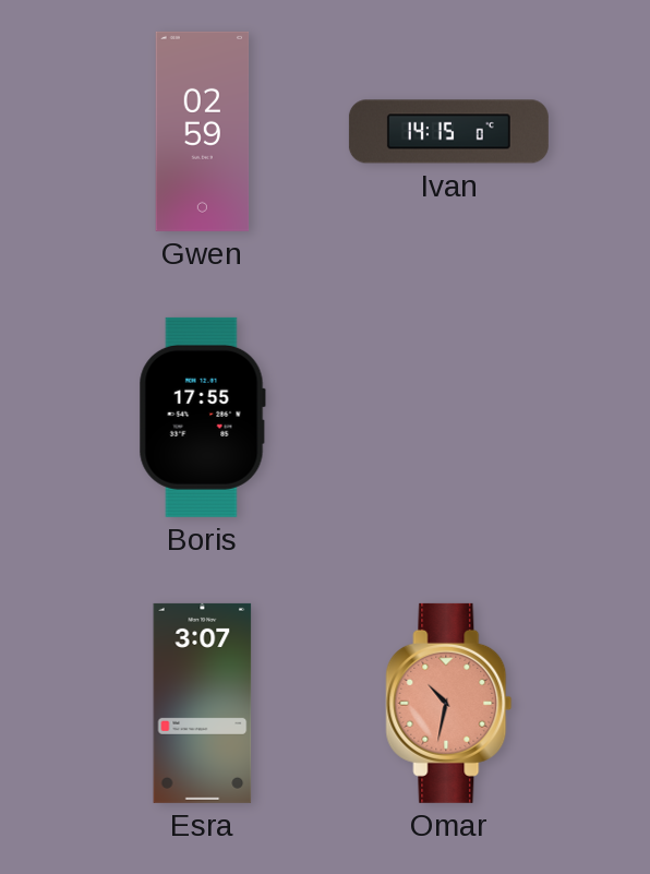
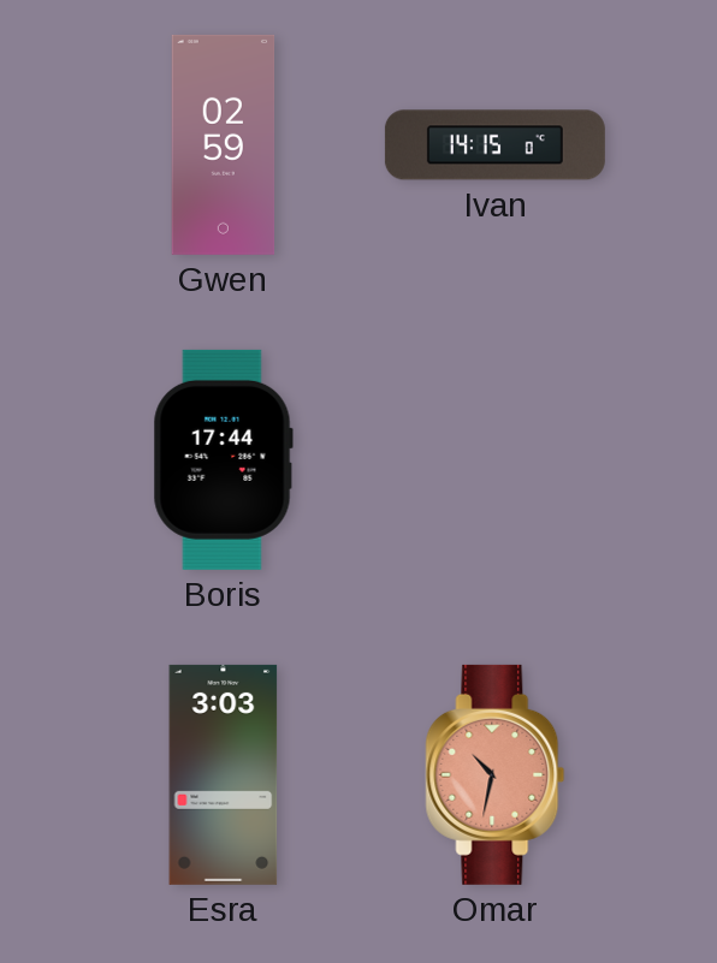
Boris: 17:55 -> 17:44 (223, 459)
Esra: 3:07 -> 3:03 (224, 774)
